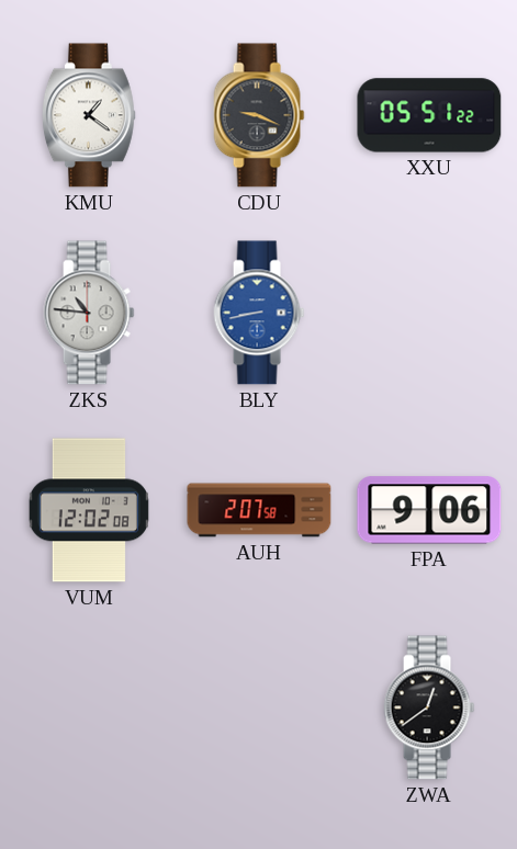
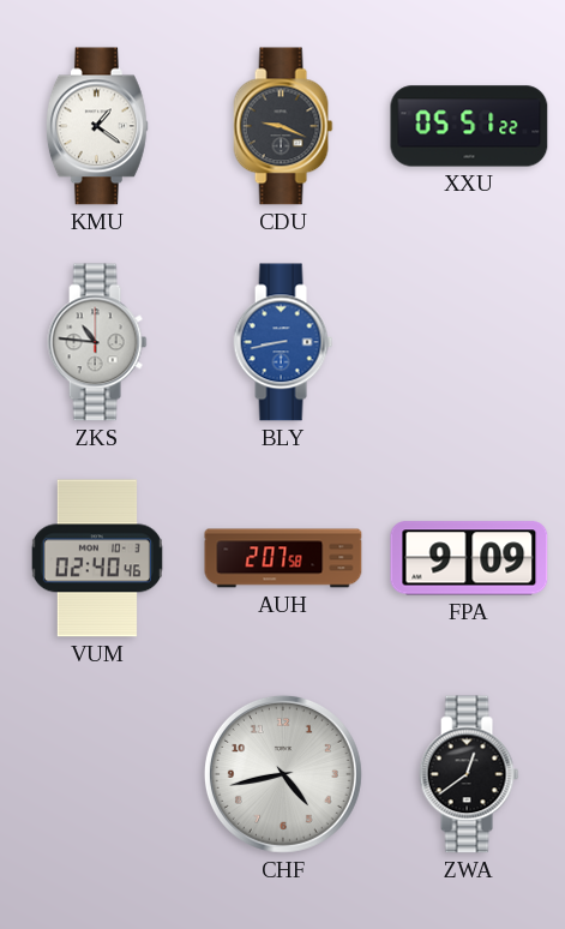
VUM: 12:02 -> 02:40 (97, 558)
FPA: 9:06 -> 9:09 (469, 558)
CHF: none -> 4:43 (283, 774)
